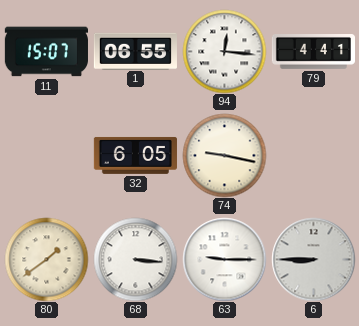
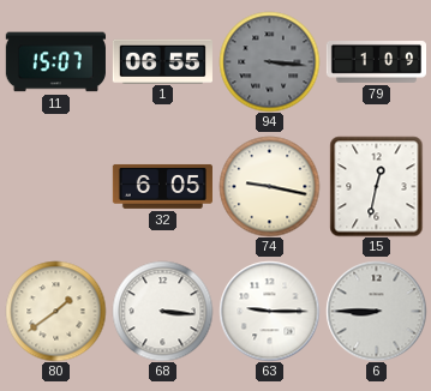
94: 12:16 -> 3:16 (269, 61)
94 dial: white -> grey (269, 61)
79: 4:41 -> 1:09 (376, 62)
15: none -> 12:32 (377, 186)
